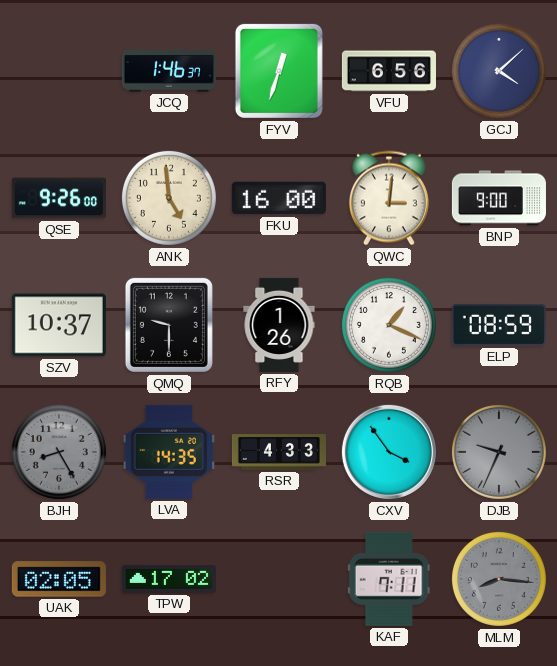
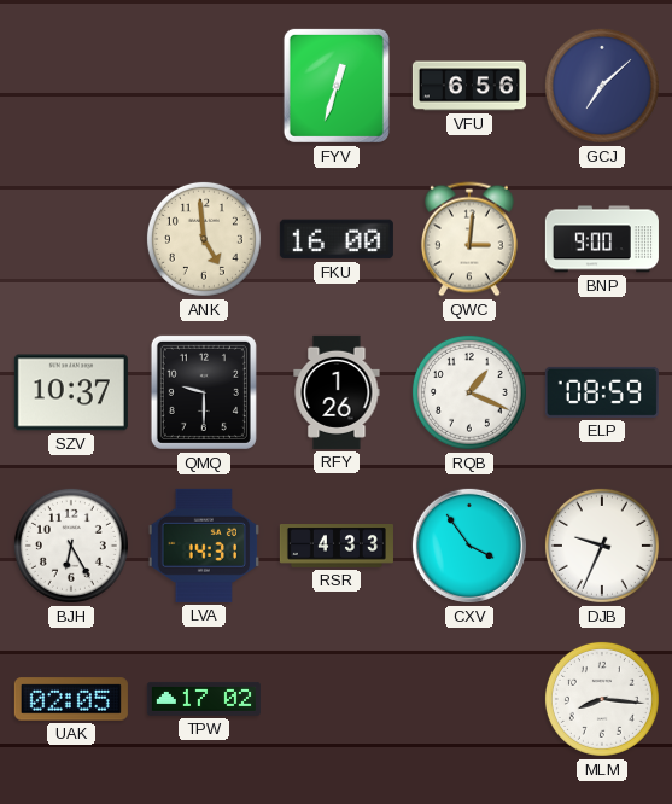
JCQ: 1:46 -> none (169, 71)
GCJ: 4:08 -> 7:08 (602, 86)
QSE: 9:26 -> none (59, 198)
BJH: 8:25 -> 6:25 (71, 546)
BJH dial: grey -> white (71, 546)
LVA: 14:35 -> 14:31 (204, 546)
DJB dial: grey -> white (602, 546)
KAF: 7:11 -> none (389, 579)
MLM dial: grey -> white (602, 699)
